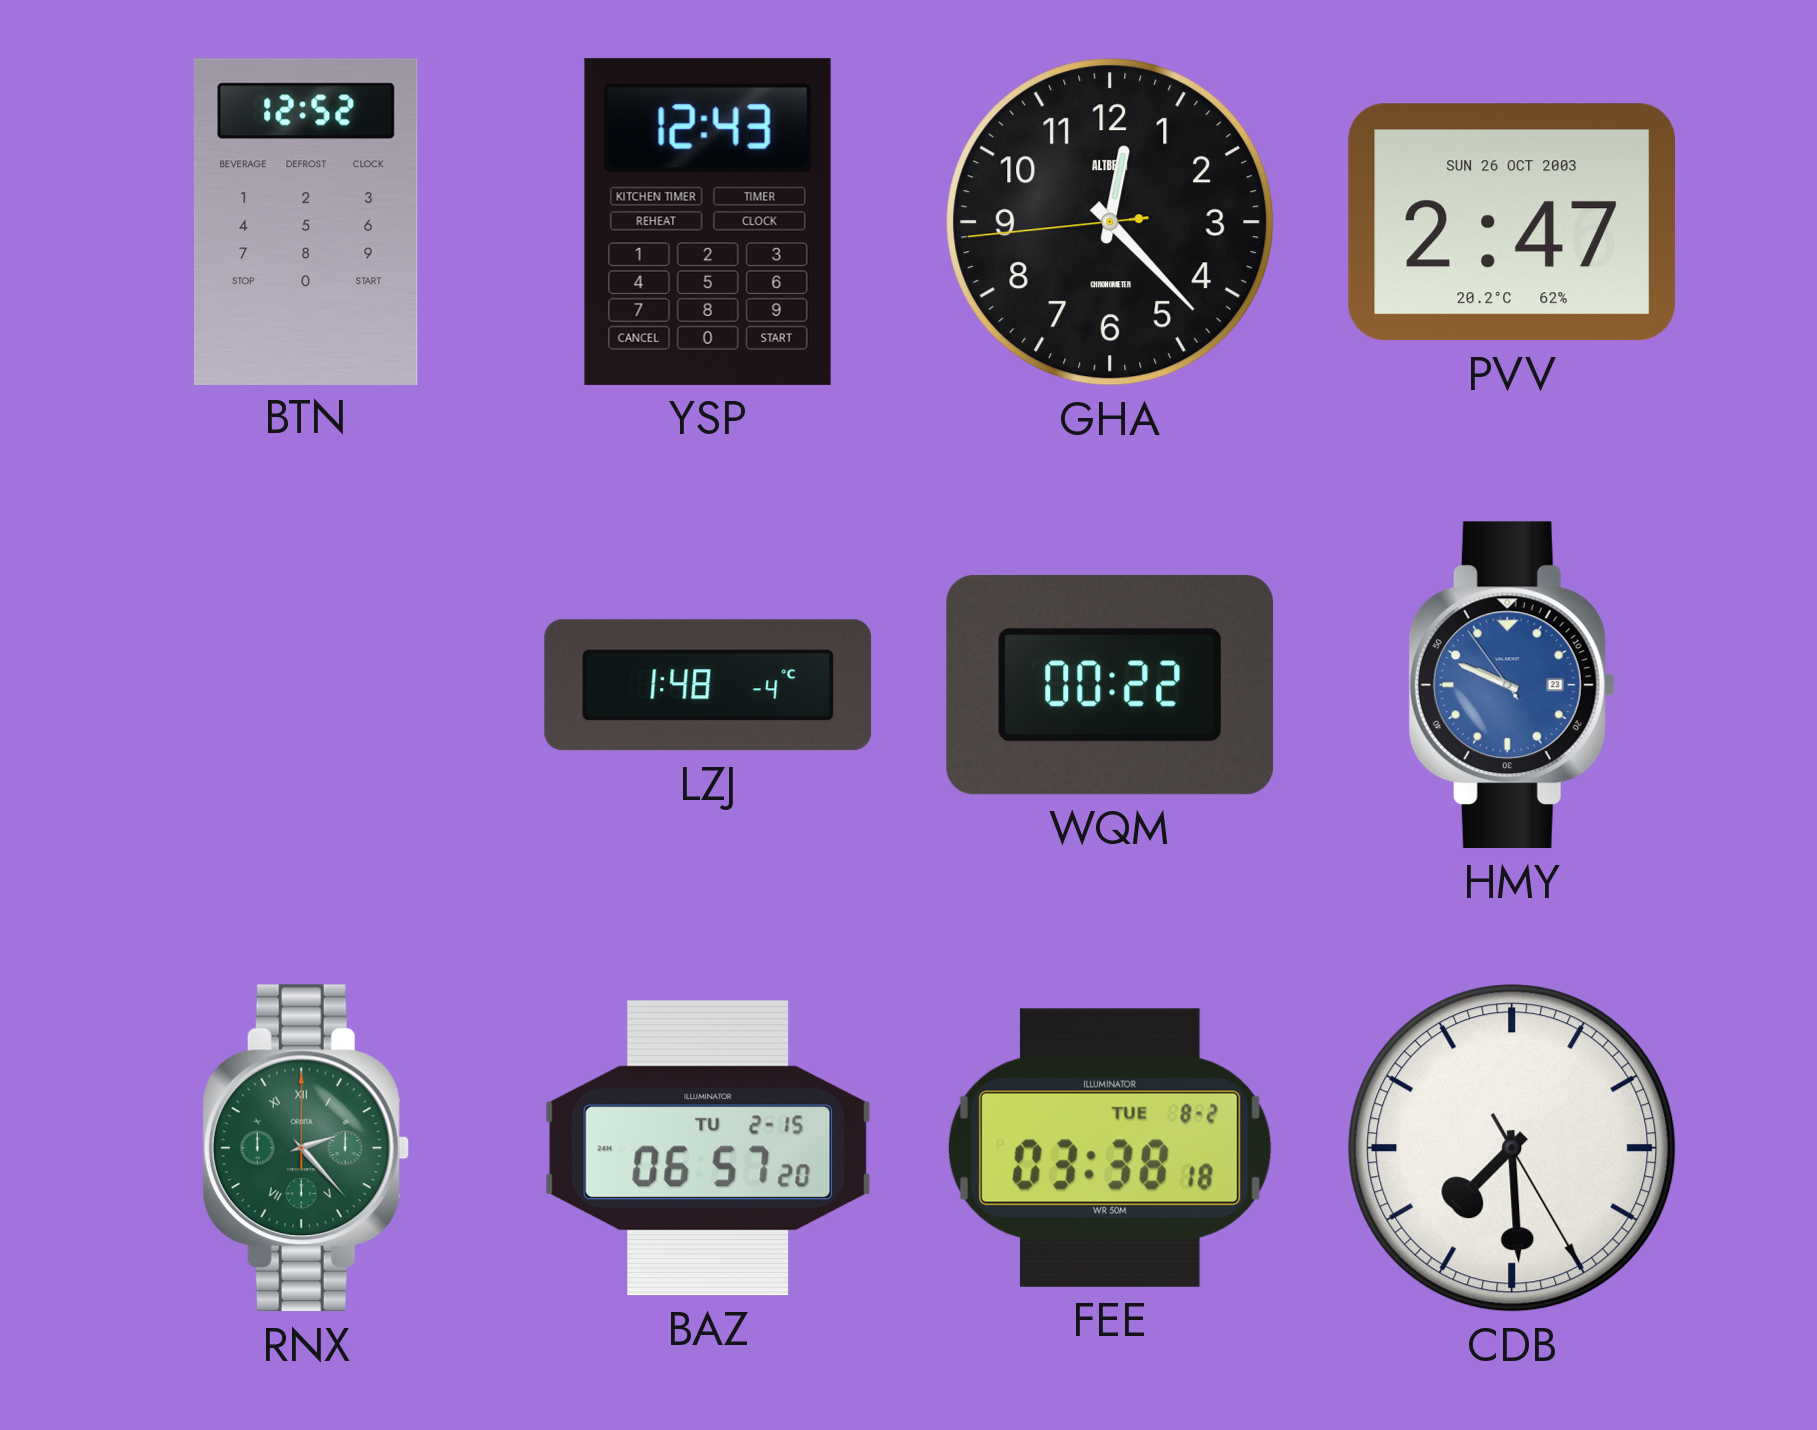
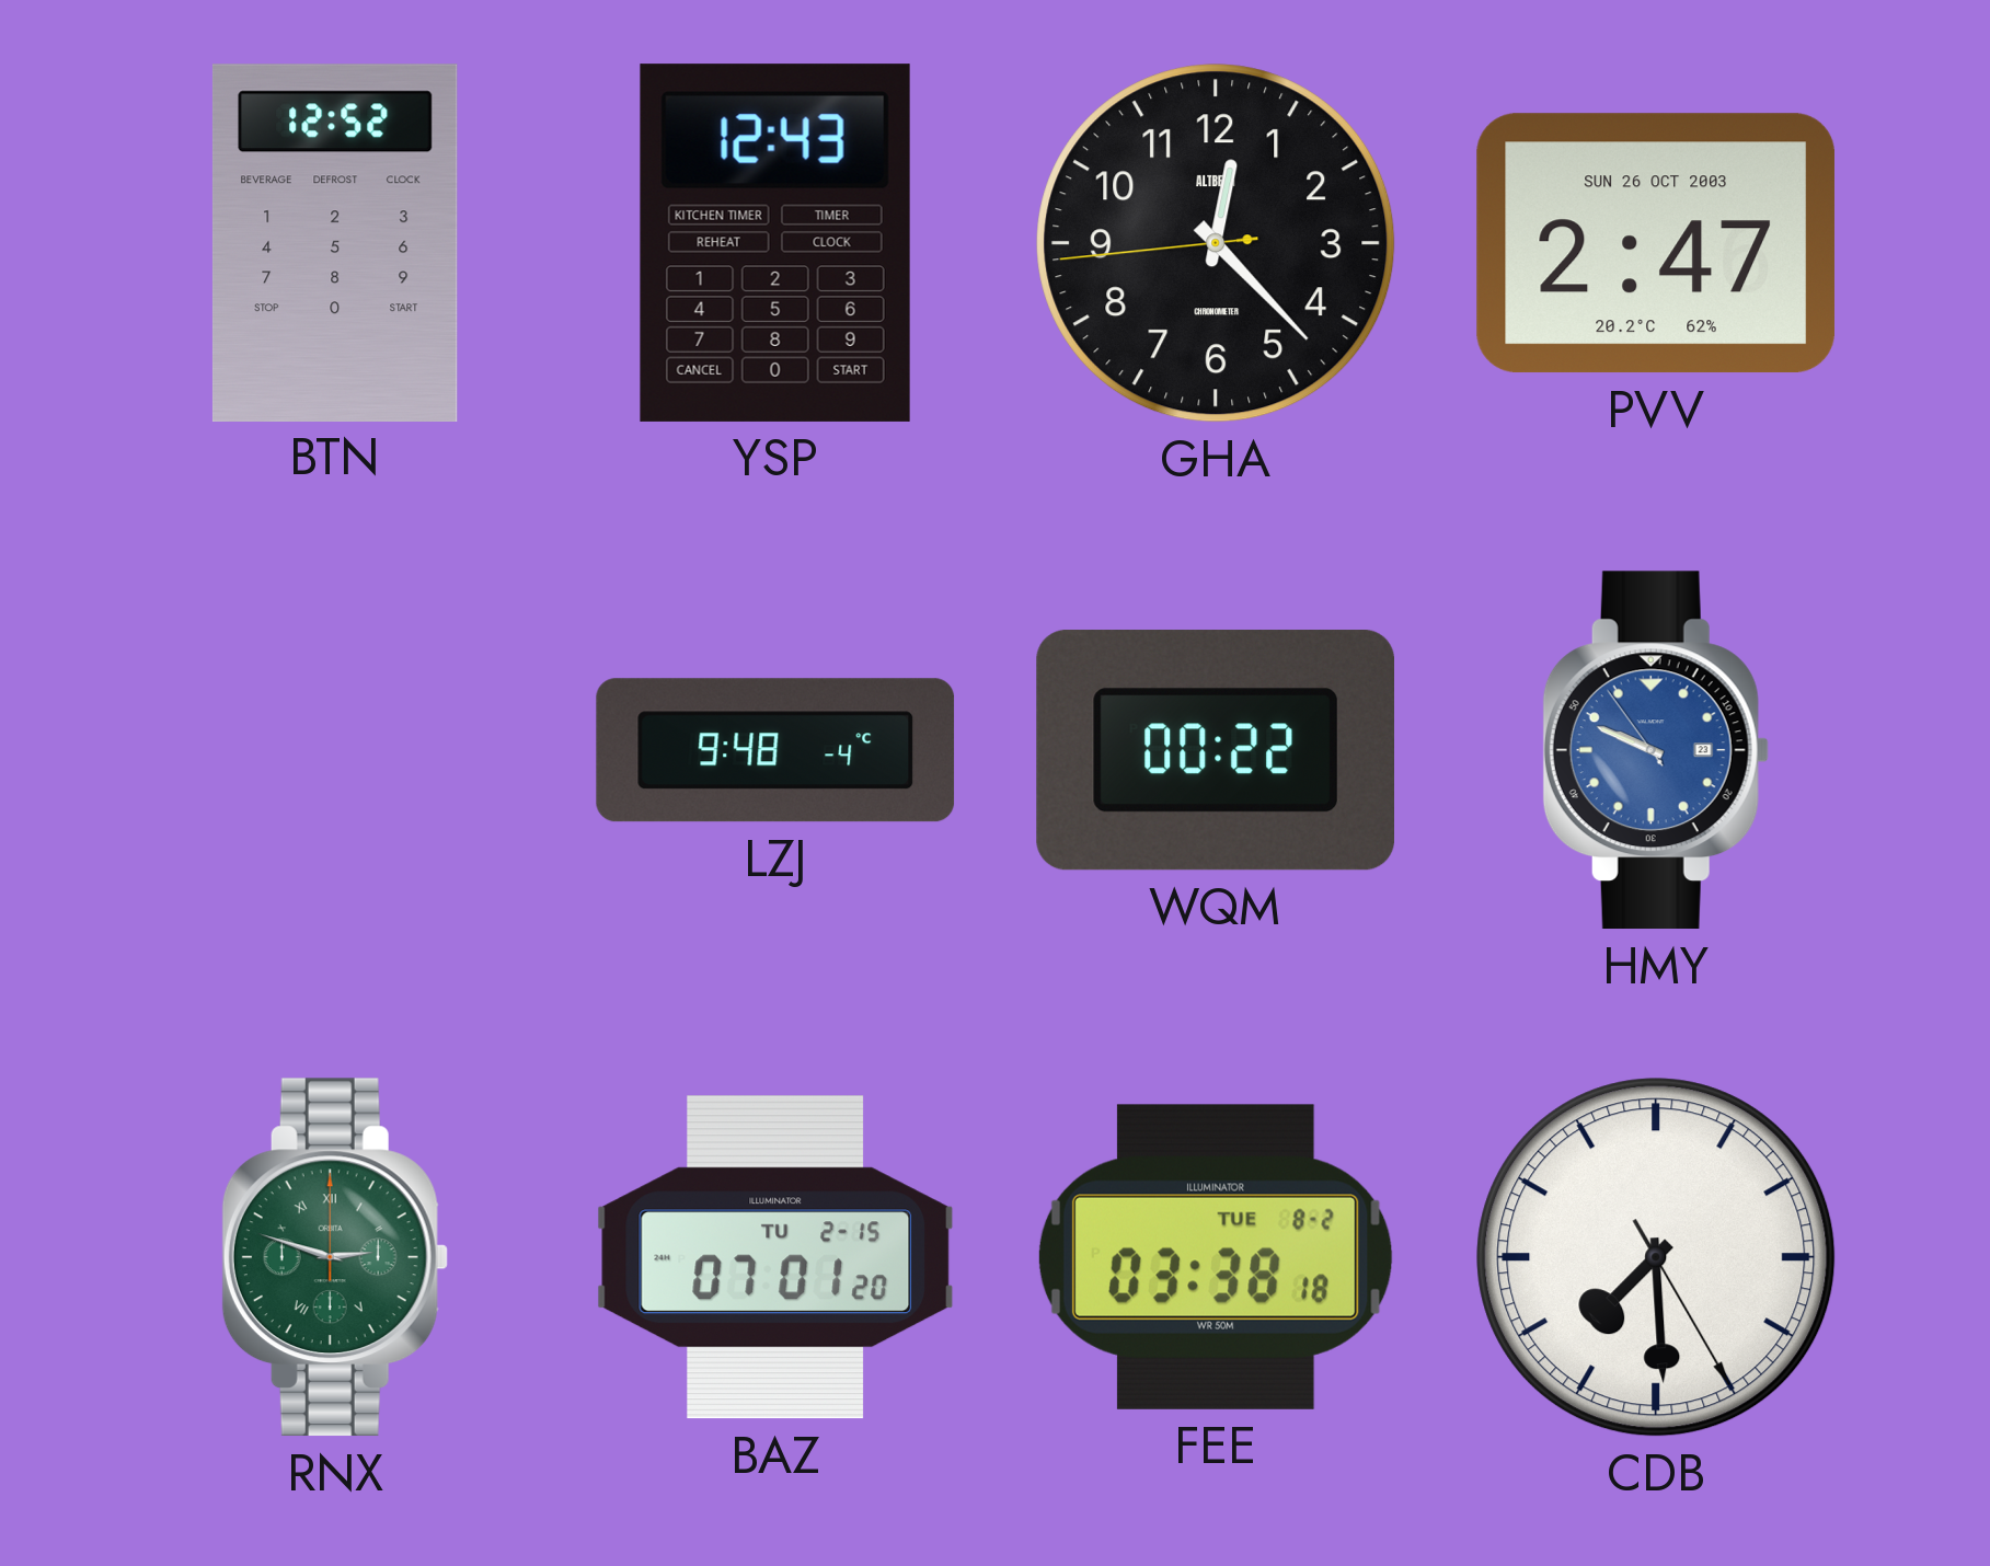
LZJ: 1:48 -> 9:48 (775, 750)
RNX: 2:23 -> 2:48 (335, 1257)
BAZ: 06:57 -> 07:01 (775, 1257)
